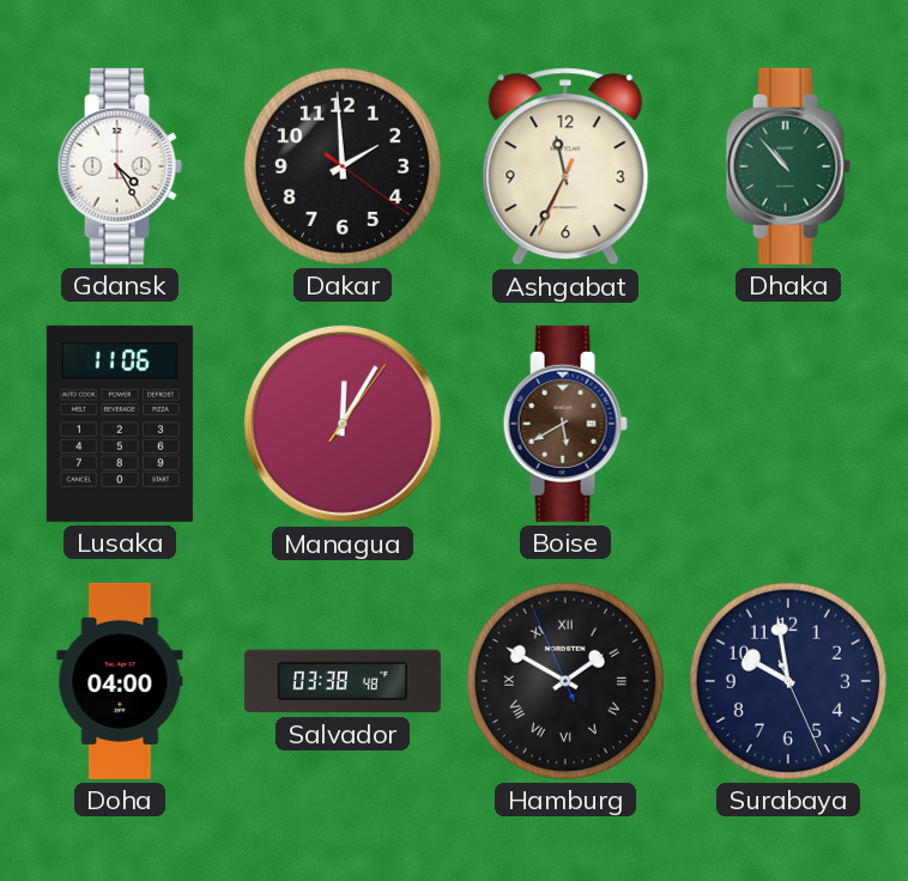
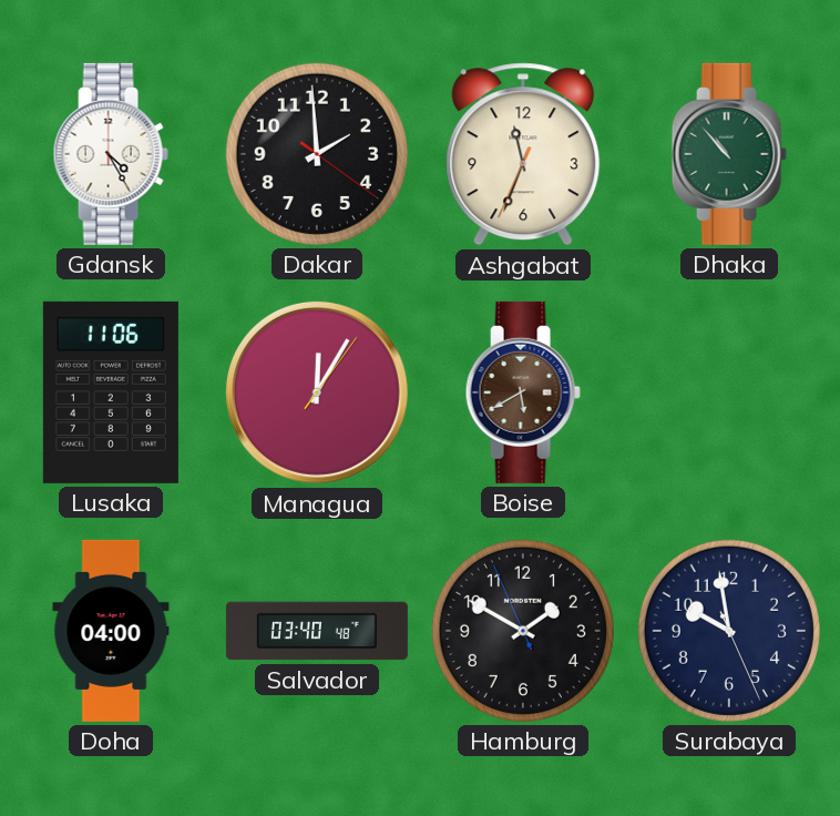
Ashgabat: 11:34 -> 11:33 (523, 154)
Salvador: 03:38 -> 03:40 (317, 631)
Hamburg numerals: Roman -> Arabic (523, 631)
